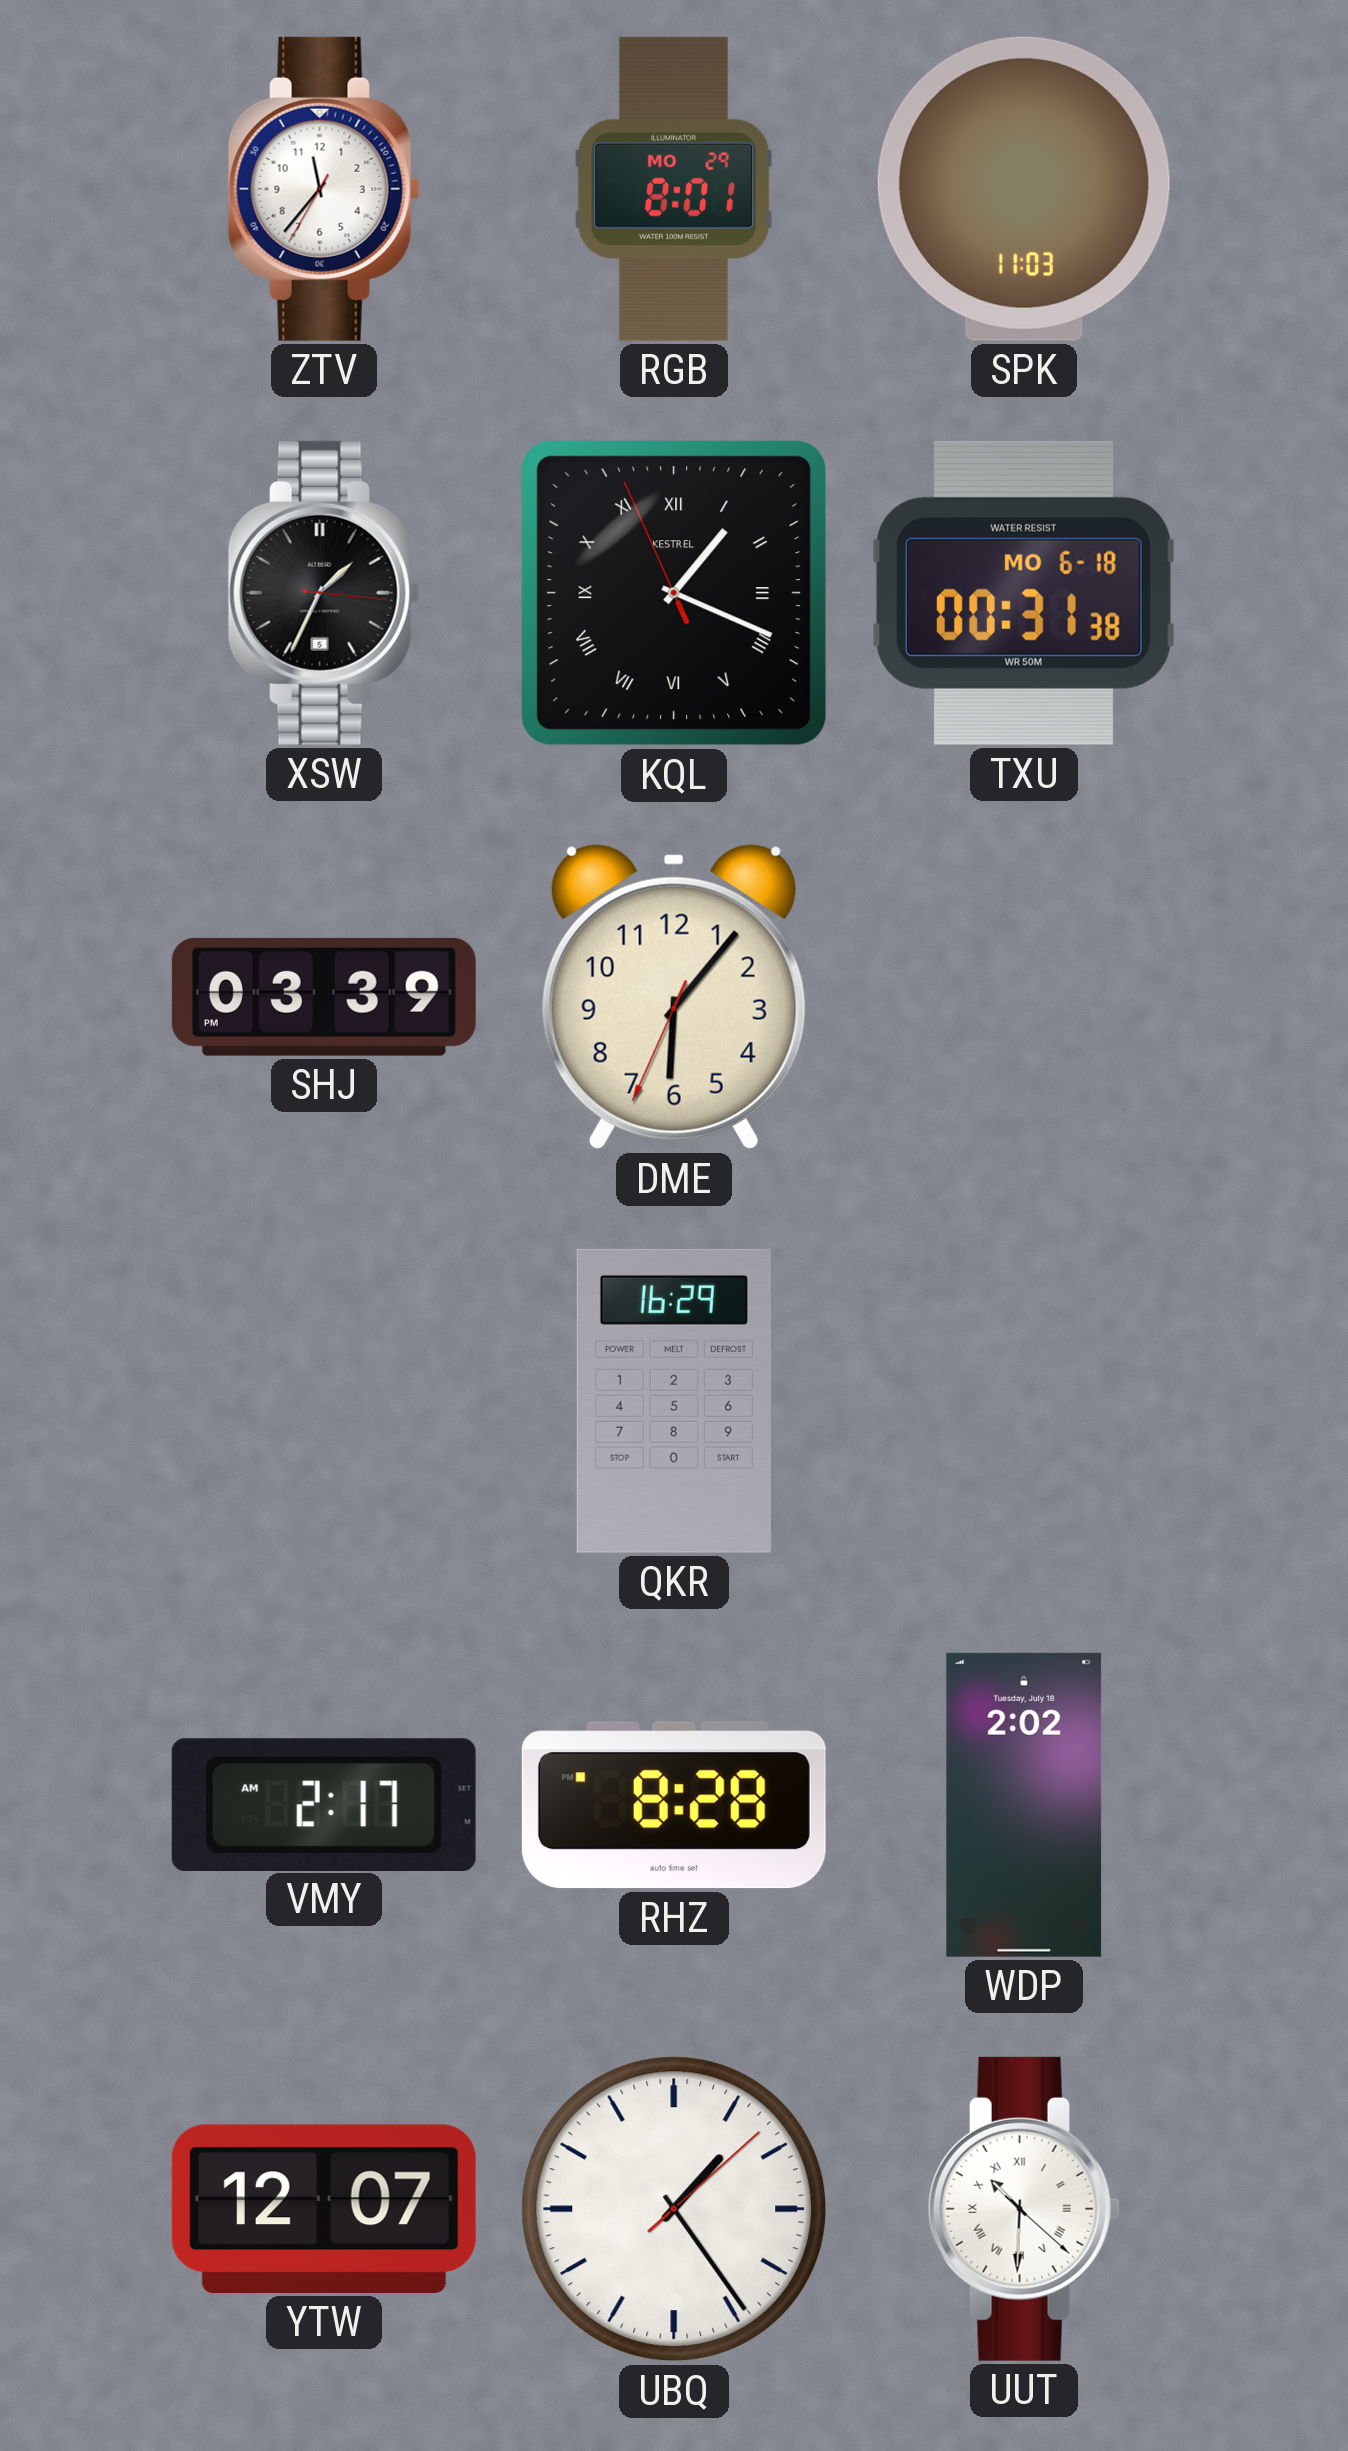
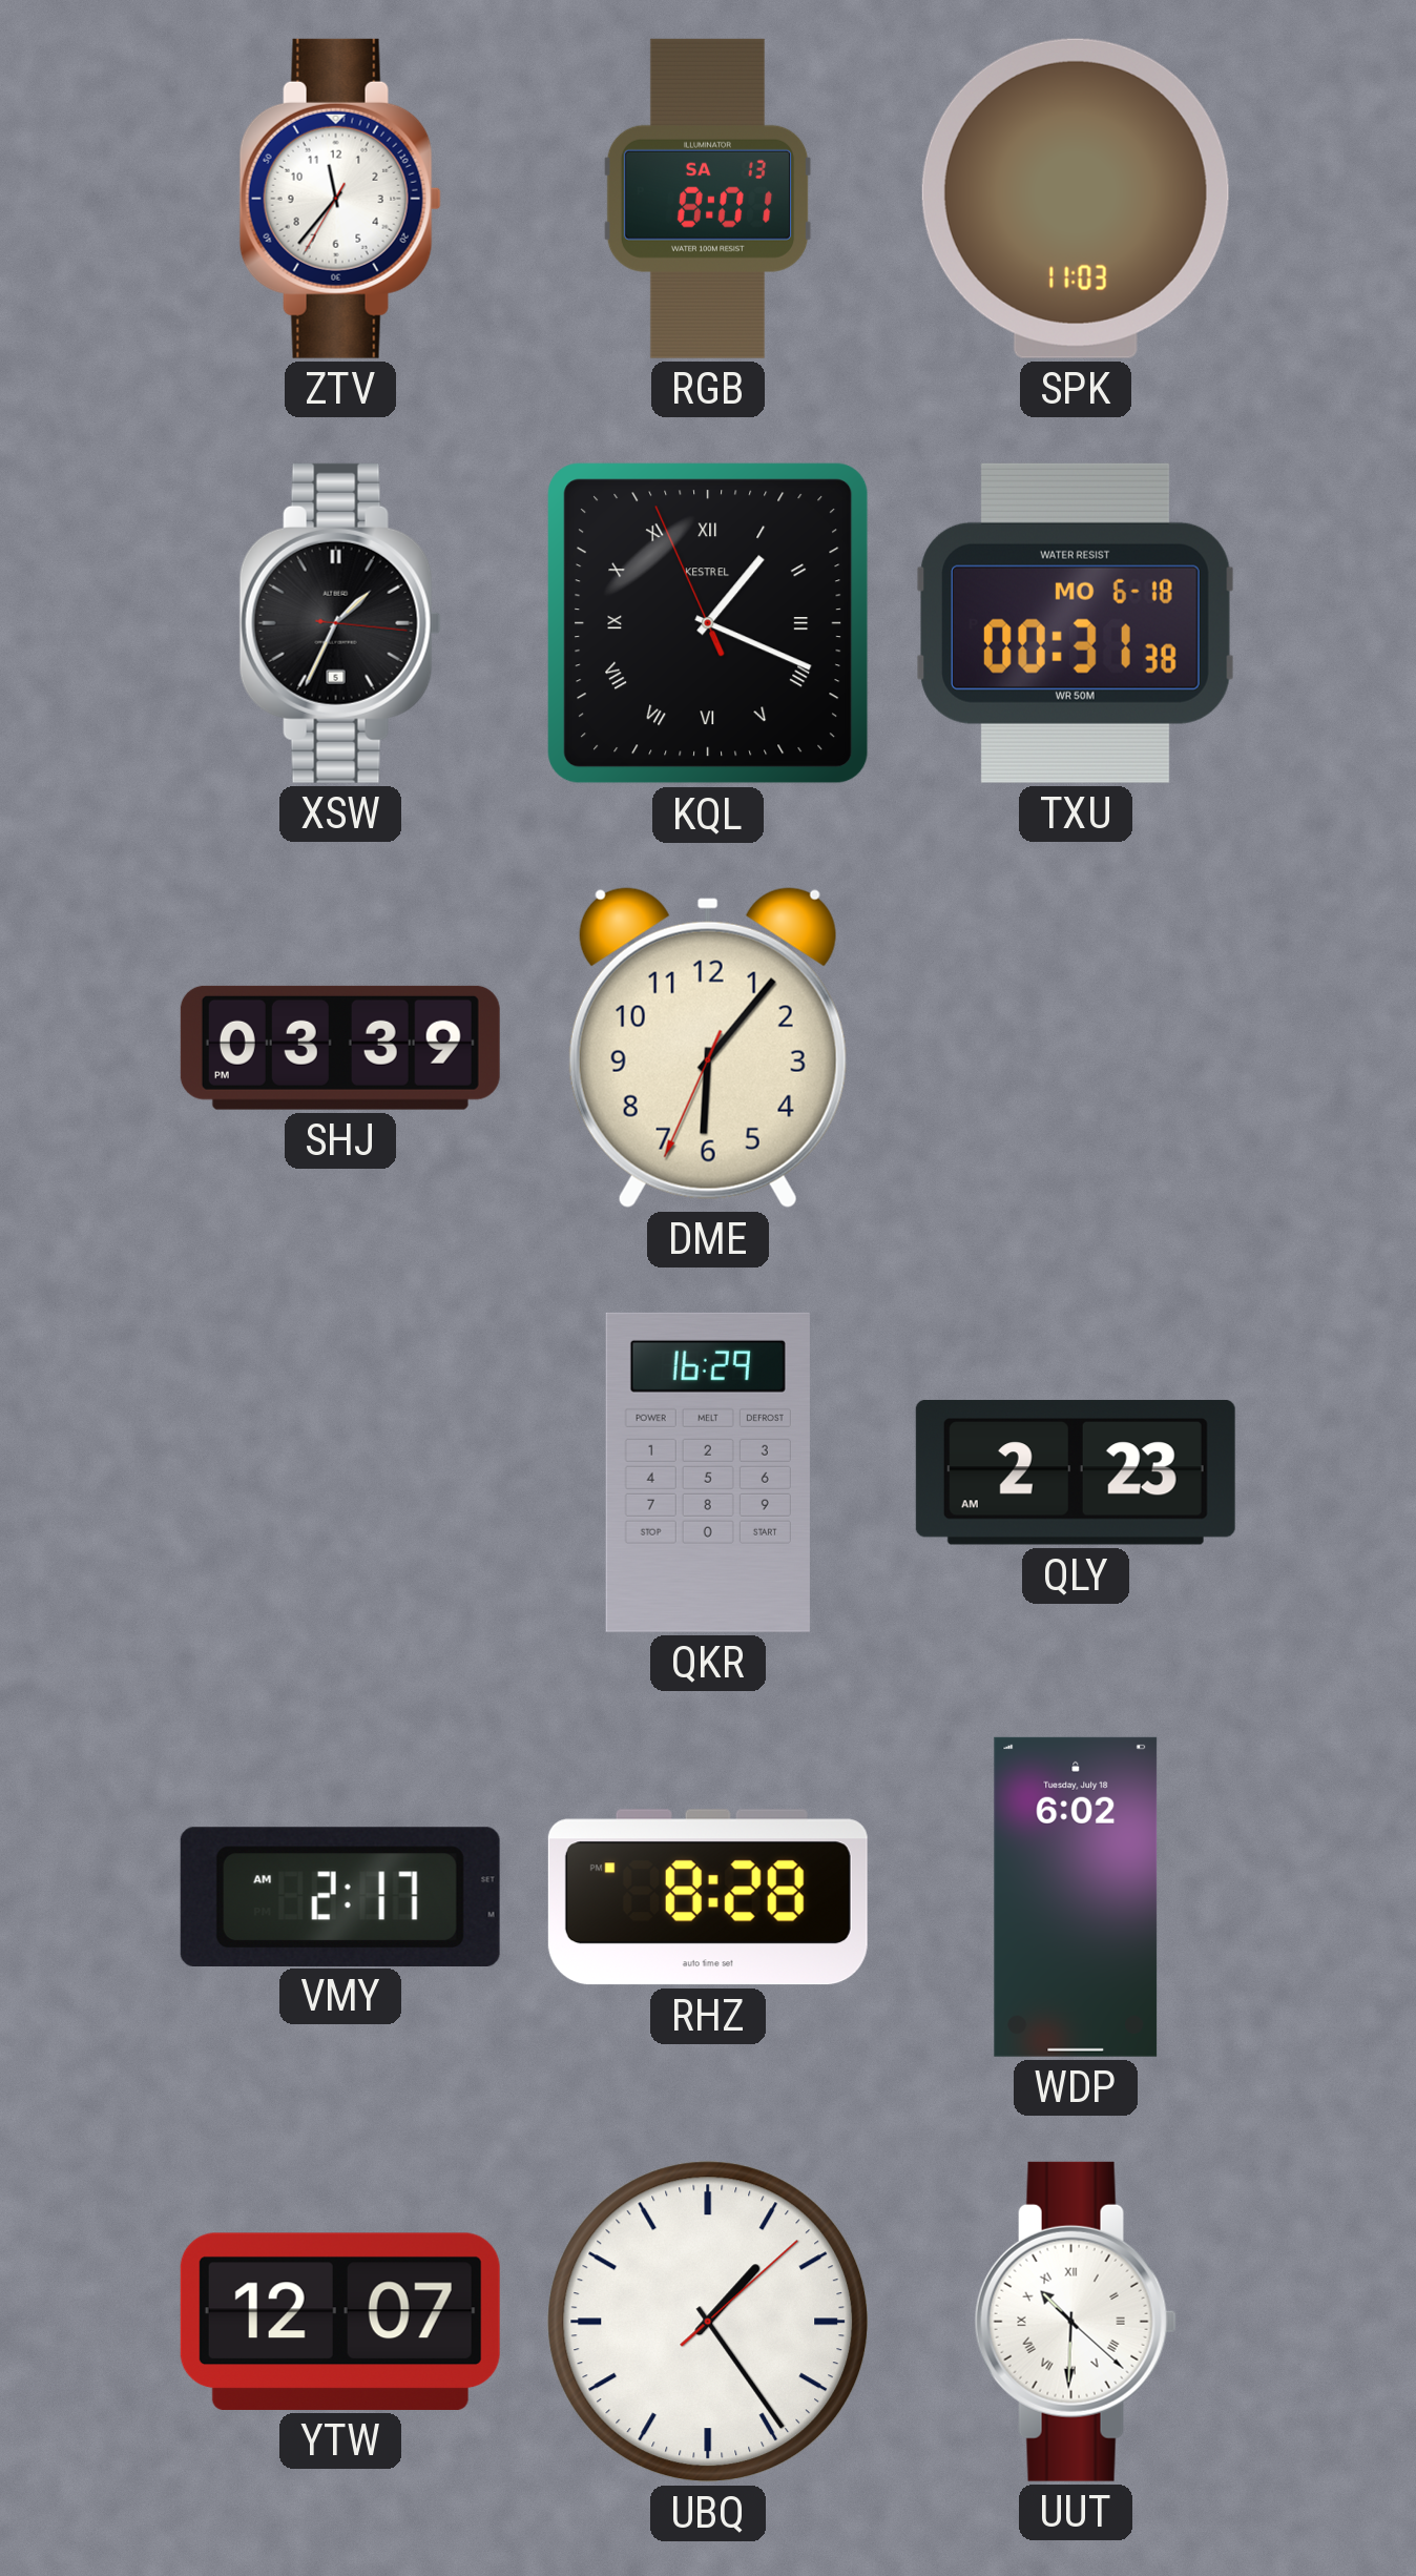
RGB date: MO 29 -> SA 13 (708, 199)
QLY: none -> 2:23 (1076, 1472)
WDP: 2:02 -> 6:02 (1076, 1897)
